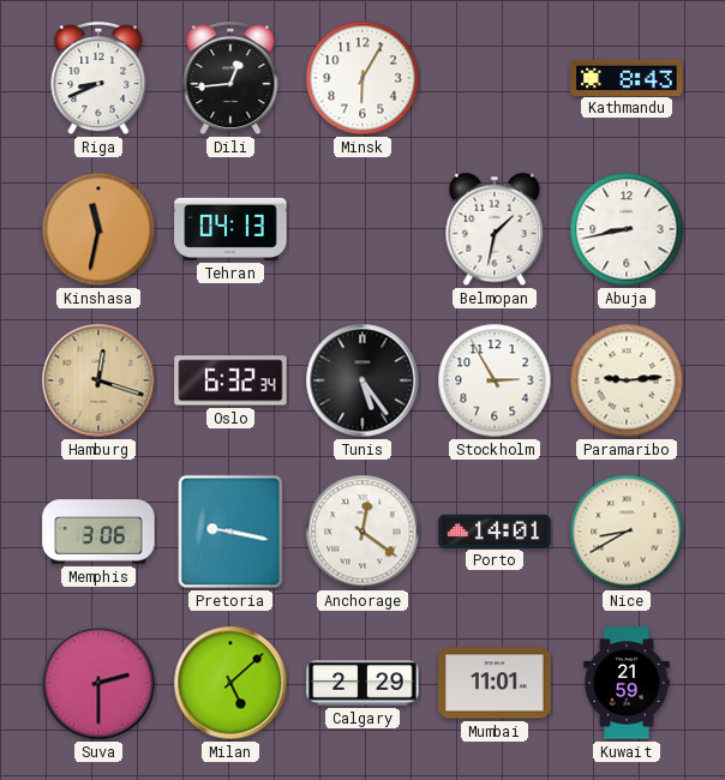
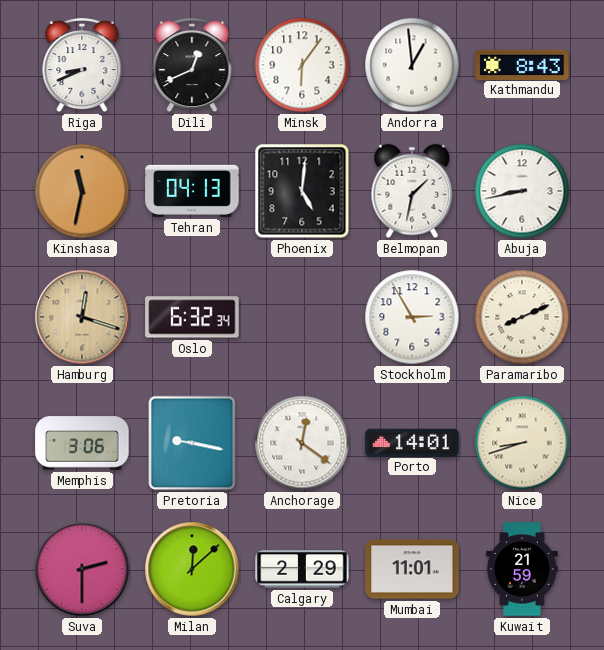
Dili: 12:44 -> 12:41 (192, 66)
Minsk: 6:05 -> 6:06 (302, 65)
Andorra: none -> 12:59 (412, 65)
Phoenix: none -> 5:01 (302, 191)
Tunis: 5:24 -> none (362, 380)
Paramaribo: 9:14 -> 8:11 (522, 317)
Nice: 8:40 -> 8:42 (522, 443)
Milan: 5:08 -> 12:08 (192, 569)
